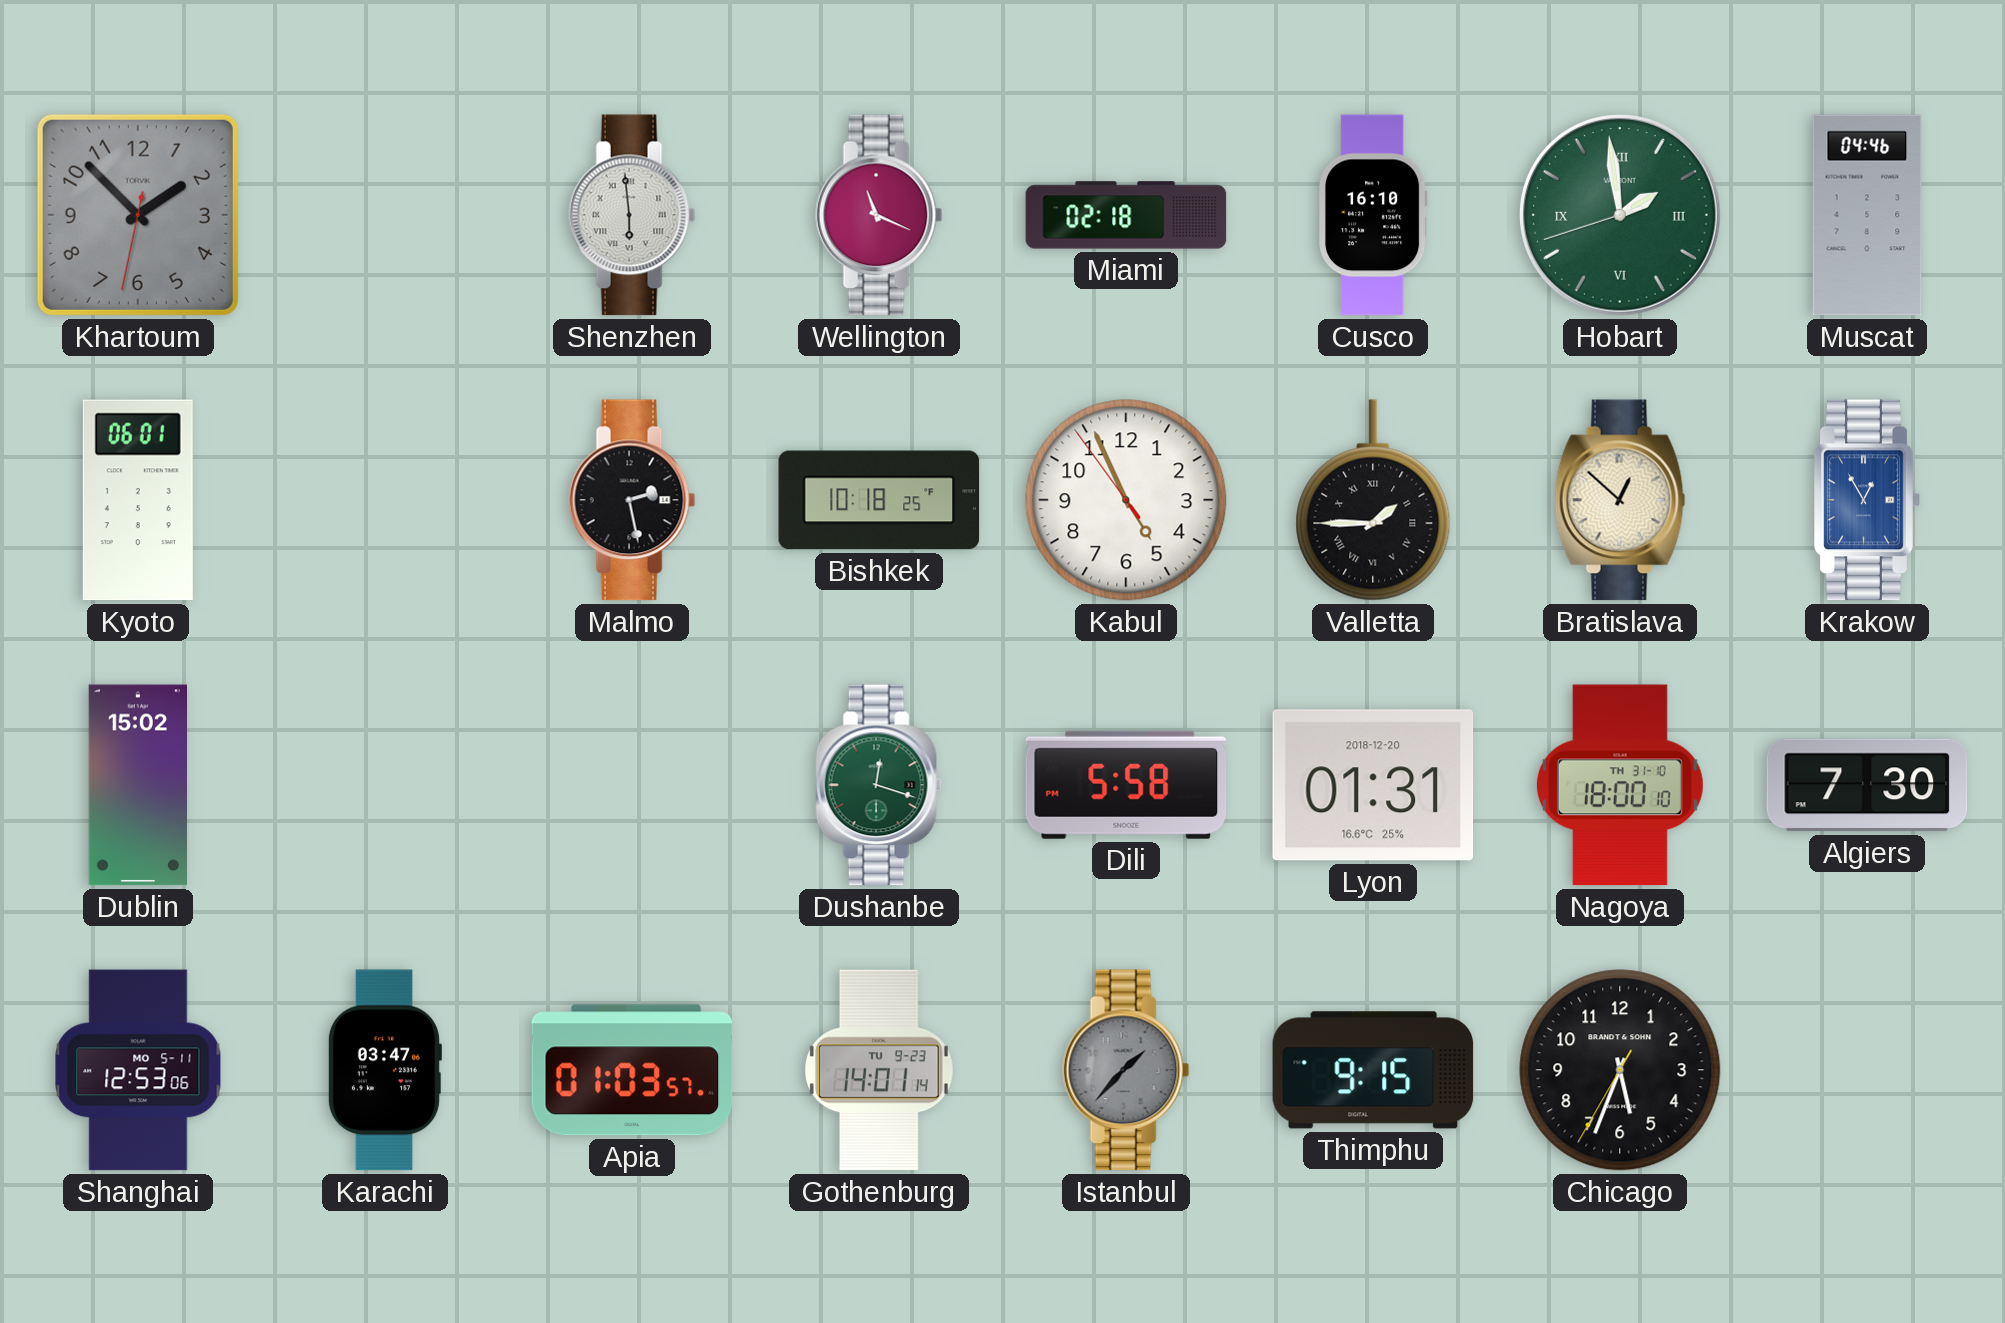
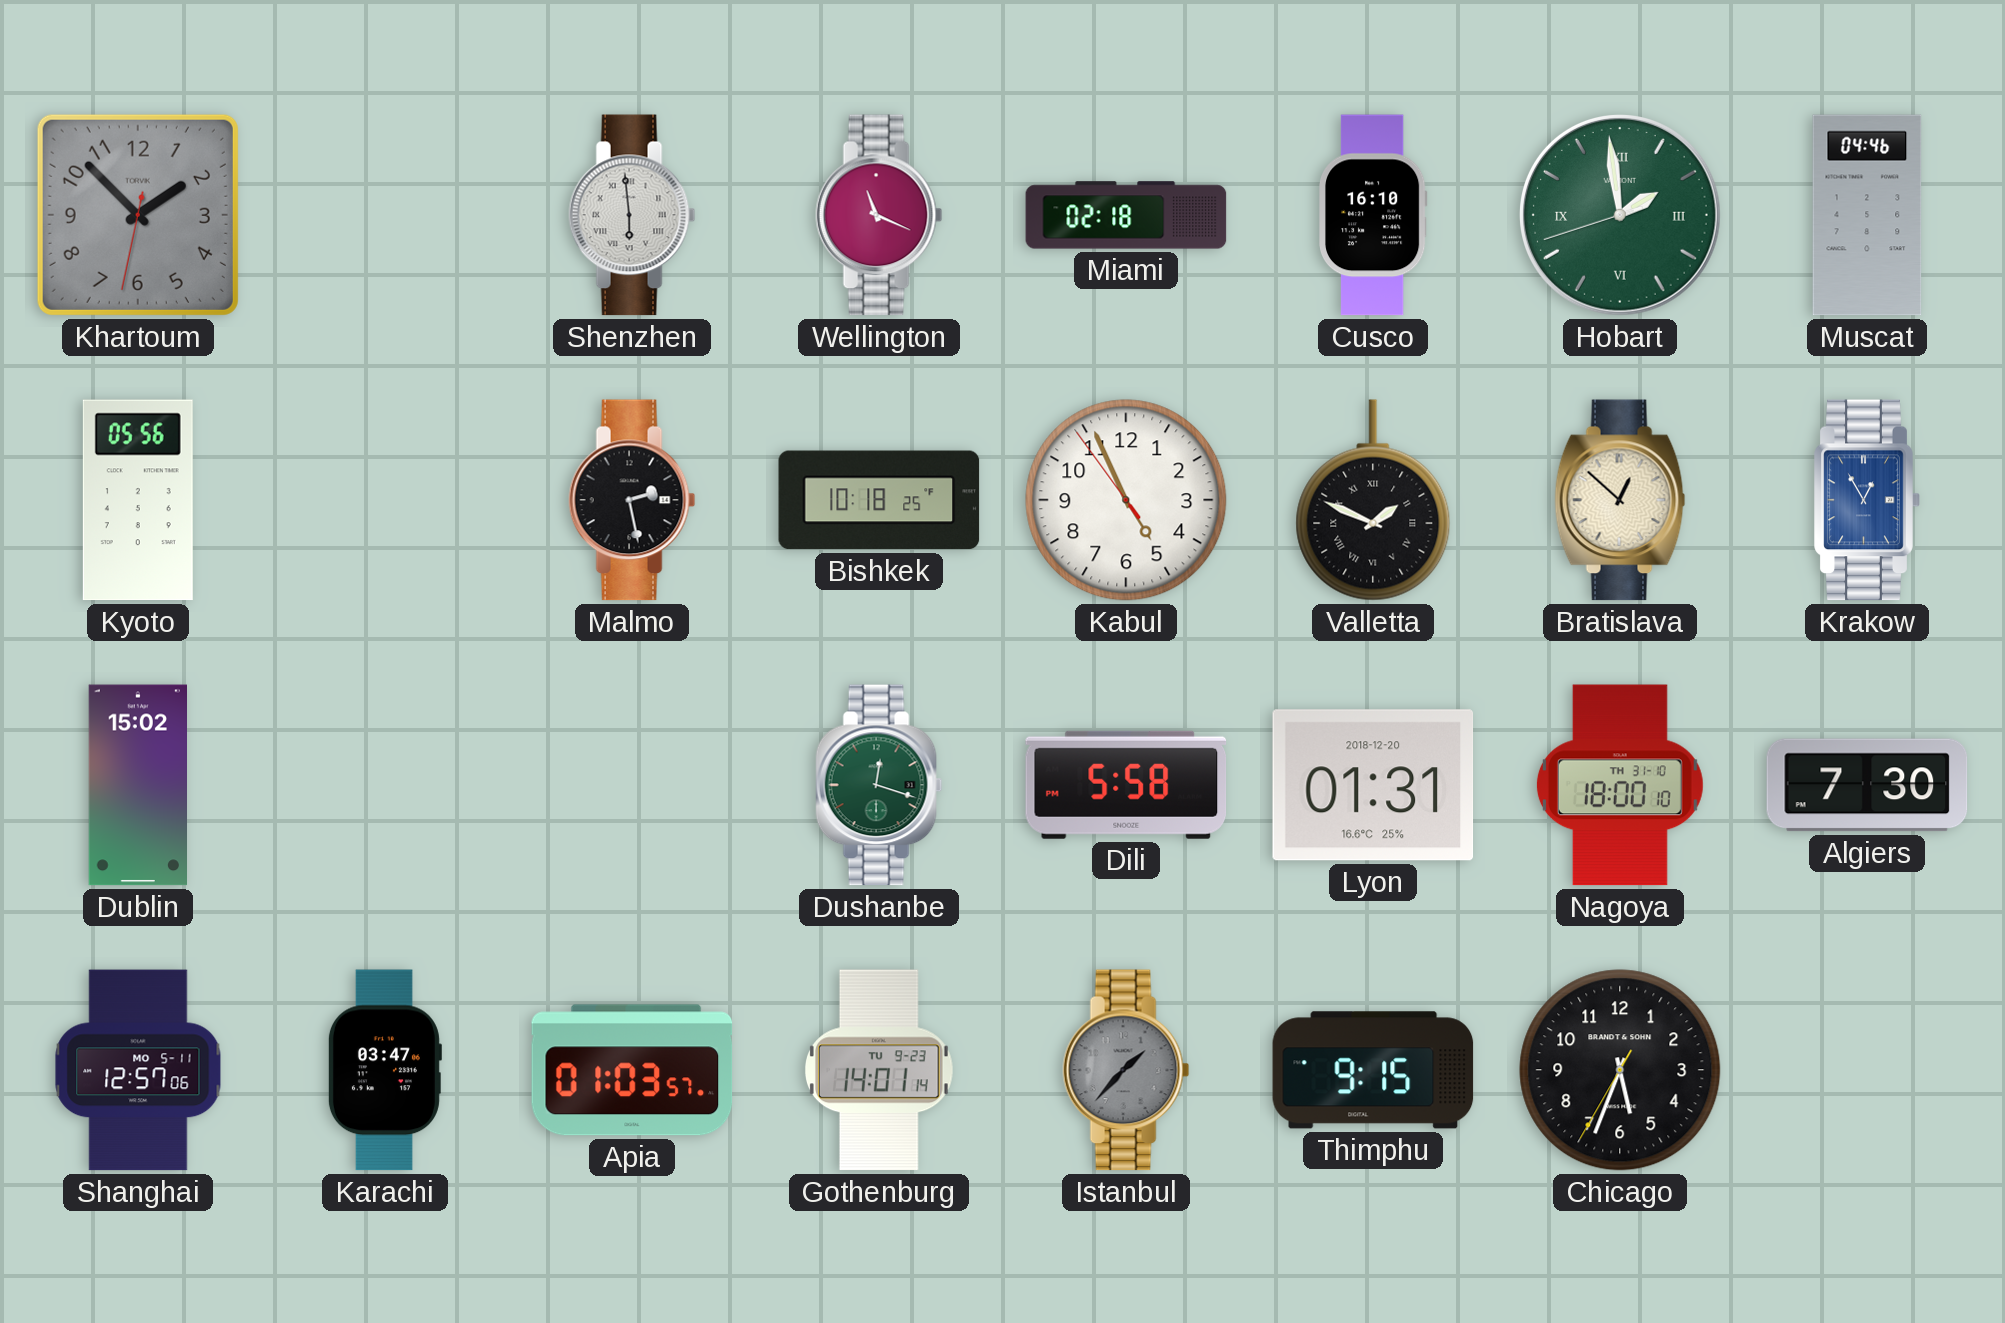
Kyoto: 06:01 -> 05:56 (138, 500)
Valletta: 1:45 -> 1:49 (1373, 500)
Shanghai: 12:53 -> 12:57 (138, 1070)
